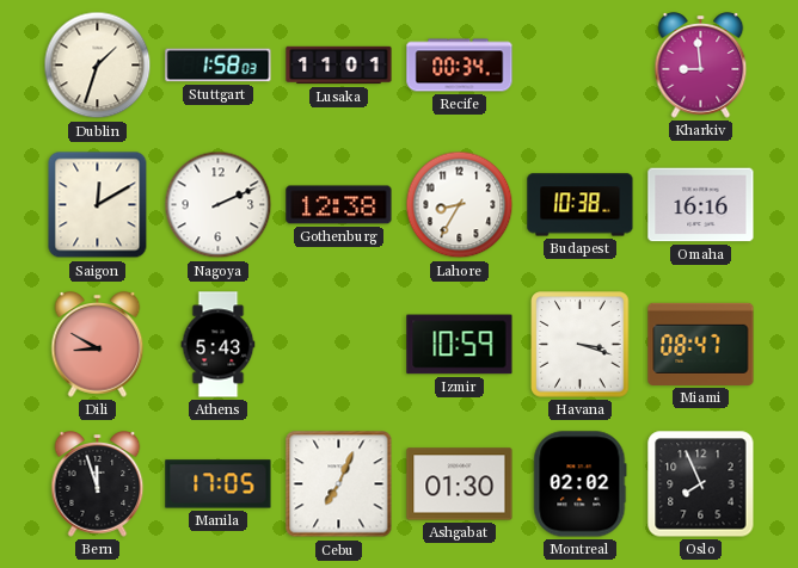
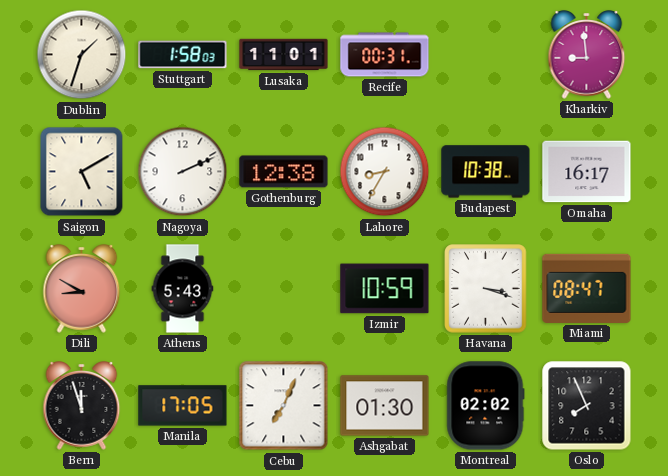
Recife: 00:34 -> 00:31 (385, 55)
Saigon: 12:10 -> 5:10 (82, 172)
Omaha: 16:16 -> 16:17 (587, 172)
